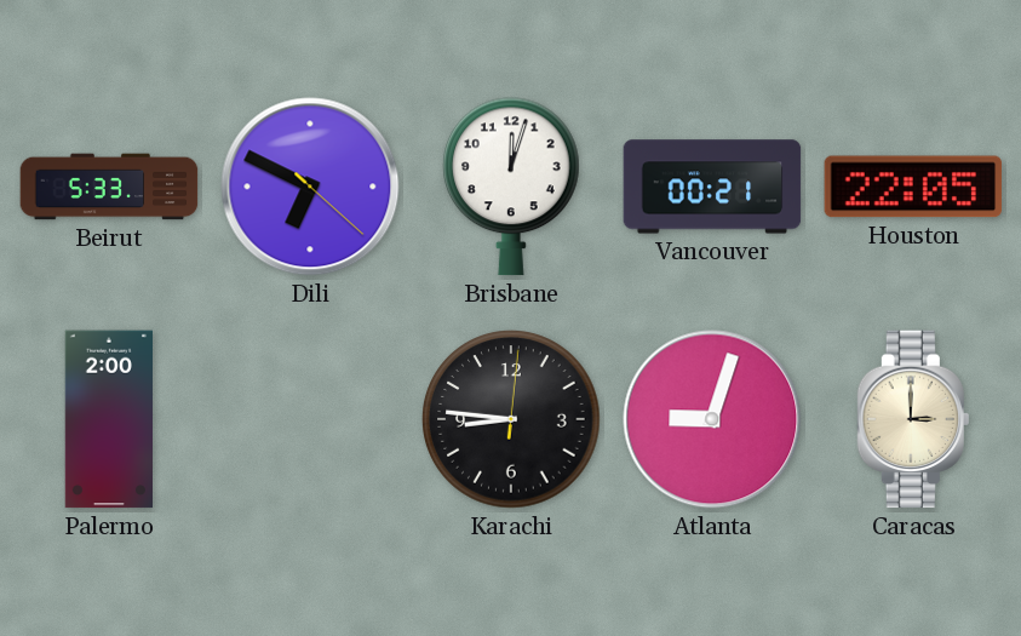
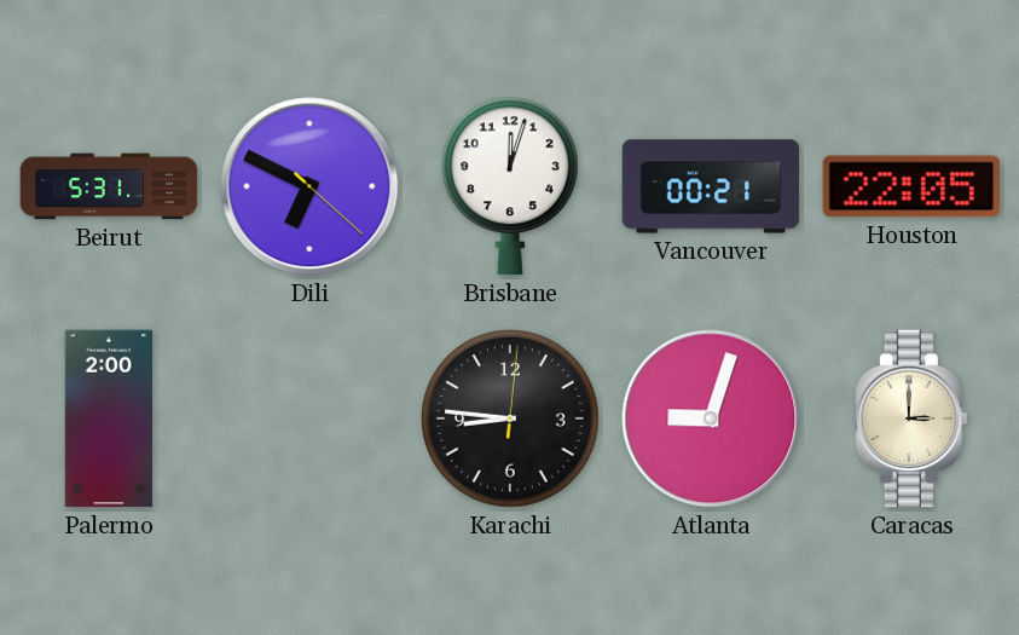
Beirut: 5:33 -> 5:31 (109, 186)
